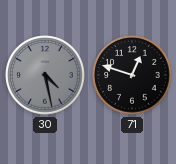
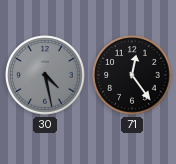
71: 12:48 -> 12:24 (132, 75)
